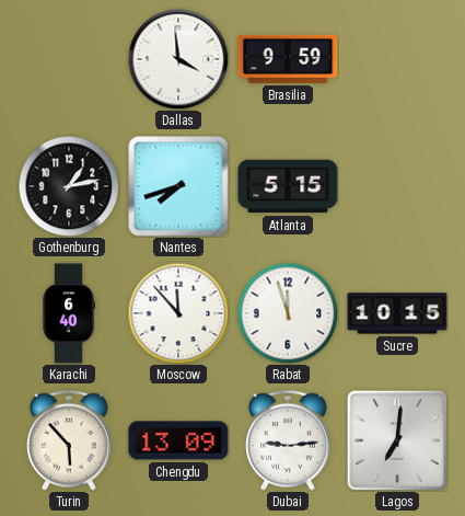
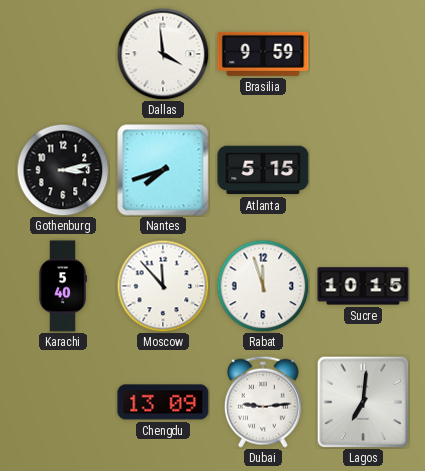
Gothenburg: 1:13 -> 3:13 (63, 170)
Karachi: 6:40 -> 5:40 (63, 286)
Turin: 5:53 -> none (69, 440)
